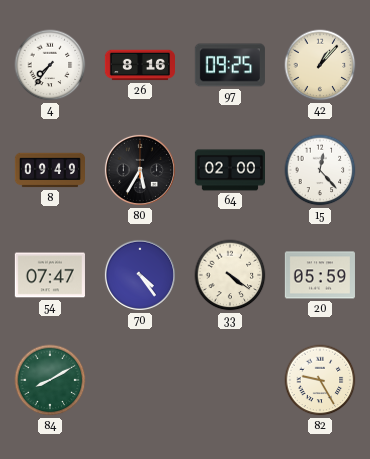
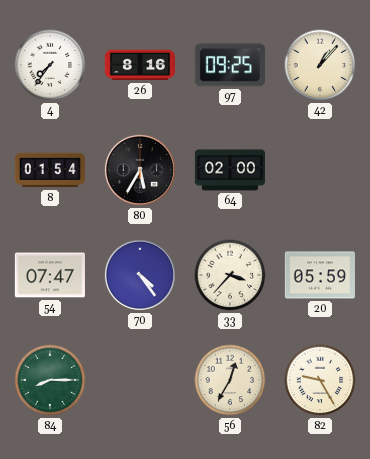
8: 09:49 -> 01:54 (49, 170)
15: 12:23 -> none (320, 170)
33: 4:21 -> 3:37 (230, 275)
84: 8:10 -> 8:15 (50, 380)
56: none -> 12:35 (230, 380)
